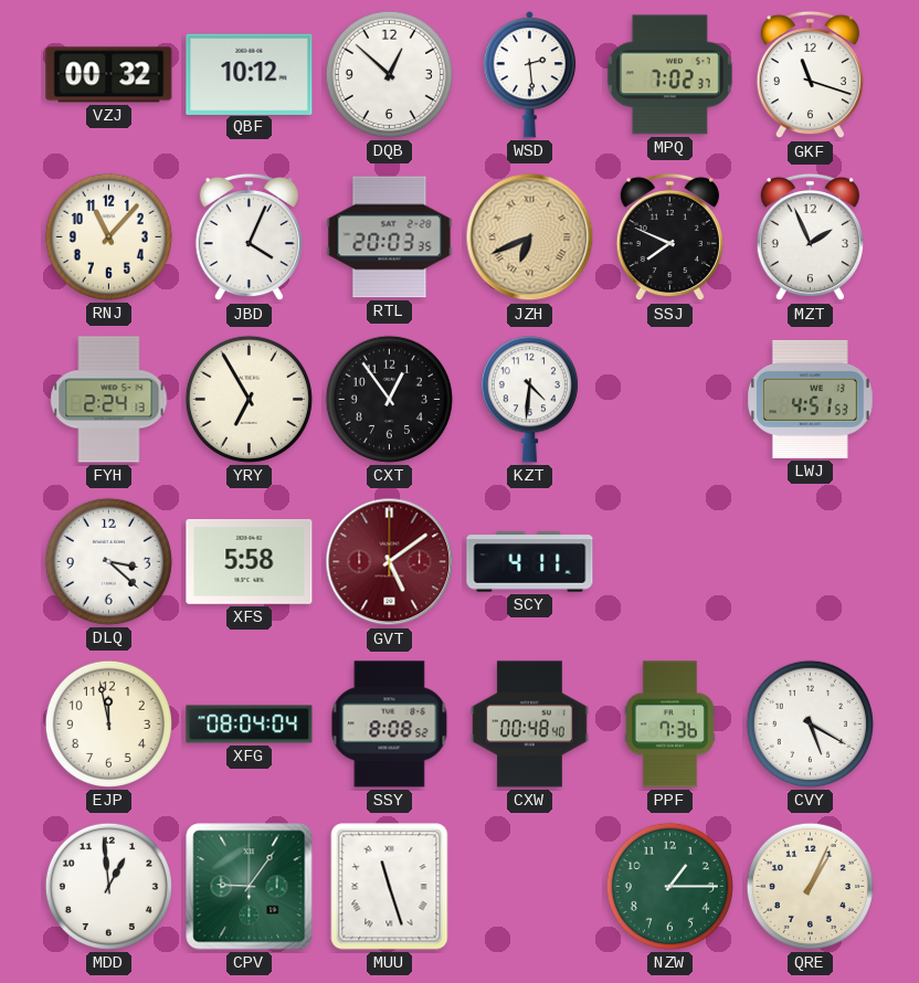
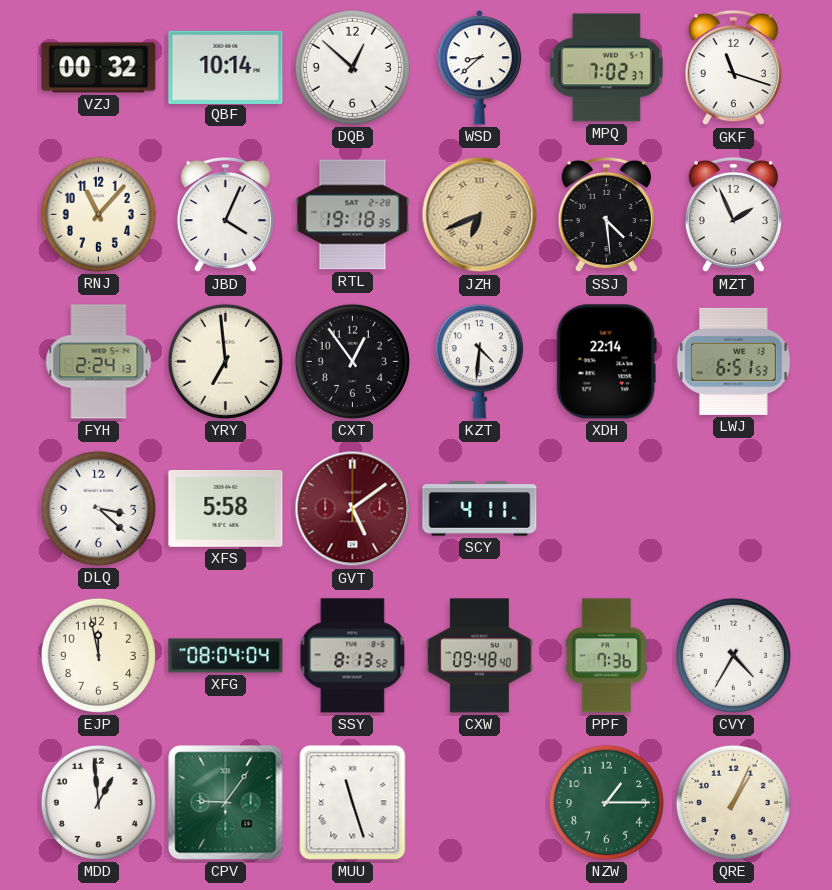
QBF: 10:12 -> 10:14 (226, 67)
WSD: 2:29 -> 8:38 (480, 68)
RTL: 20:03 -> 19:18 (353, 215)
SSJ: 7:49 -> 4:29 (606, 215)
YRY: 6:55 -> 6:59 (225, 361)
XDH: none -> 22:14 (606, 362)
LWJ: 4:51 -> 6:51 (734, 361)
SSY: 8:08 -> 8:13 (353, 656)
CXW: 00:48 -> 09:48 (479, 656)
CVY: 5:20 -> 4:35 (733, 655)
